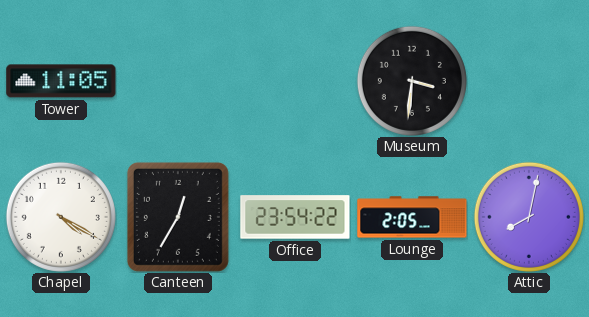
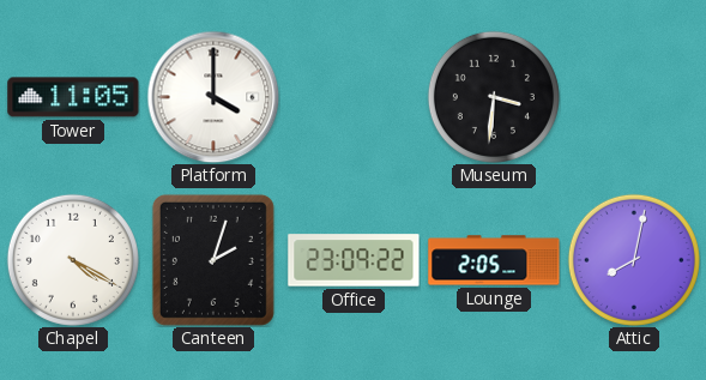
Platform: none -> 4:00 (213, 97)
Canteen: 12:35 -> 2:03 (213, 260)
Office: 23:54 -> 23:09 (354, 260)
